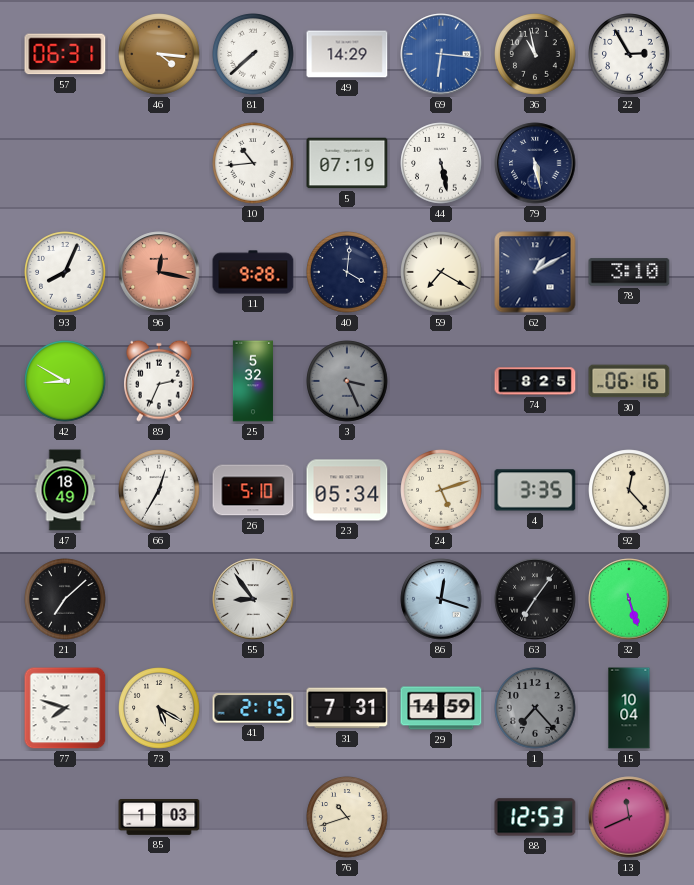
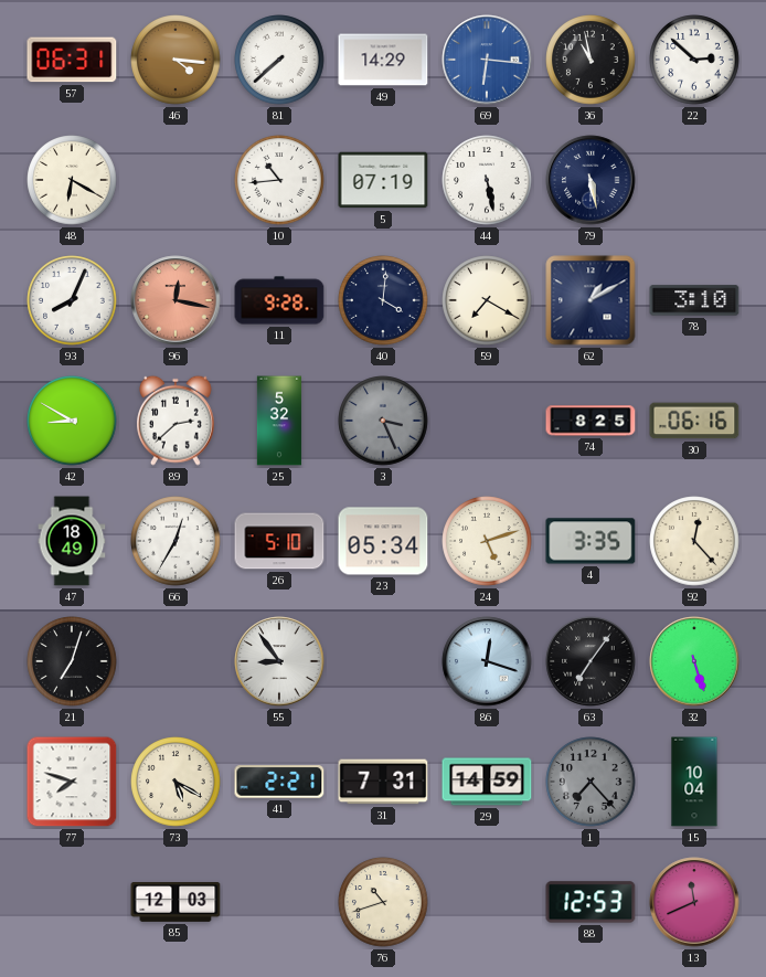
22: 2:55 -> 2:52 (694, 60)
48: none -> 6:20 (72, 180)
89: 2:34 -> 2:38 (177, 421)
21: 7:08 -> 7:03 (72, 661)
41: 2:15 -> 2:21 (279, 782)
85: 1:03 -> 12:03 (175, 903)
